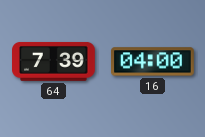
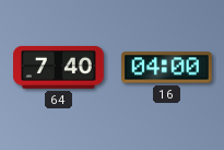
64: 7:39 -> 7:40 (59, 67)
